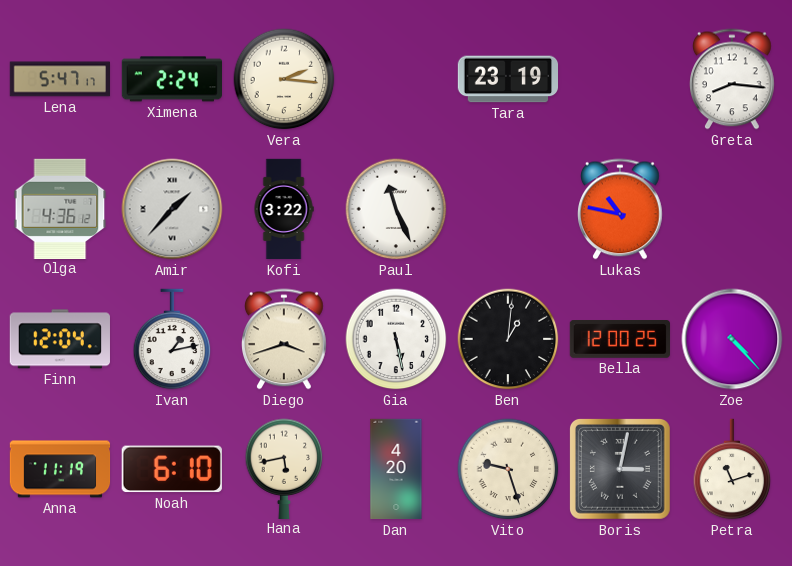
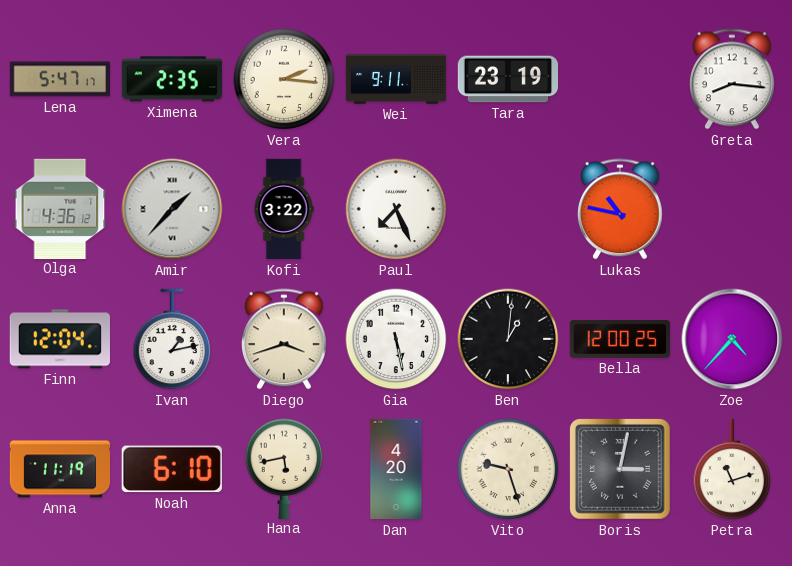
Ximena: 2:24 -> 2:35 (171, 79)
Wei: none -> 9:11 (396, 79)
Paul: 11:26 -> 7:26 (396, 209)
Zoe: 4:23 -> 4:37 (732, 339)
